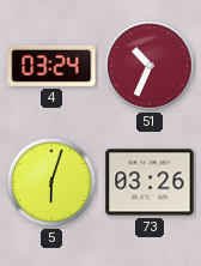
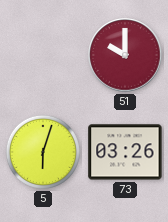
4: 03:24 -> none (51, 66)
51: 10:34 -> 10:00 (125, 55)
